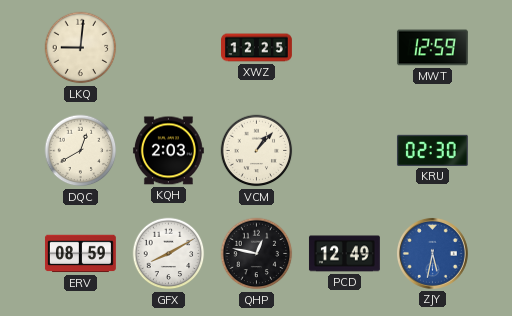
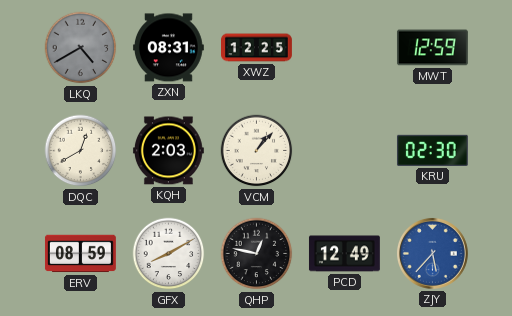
LKQ: 9:01 -> 4:40 (81, 48)
LKQ dial: cream -> grey (81, 48)
ZXN: none -> 08:31 (168, 48)
ZJY: 5:32 -> 5:37 (432, 253)
